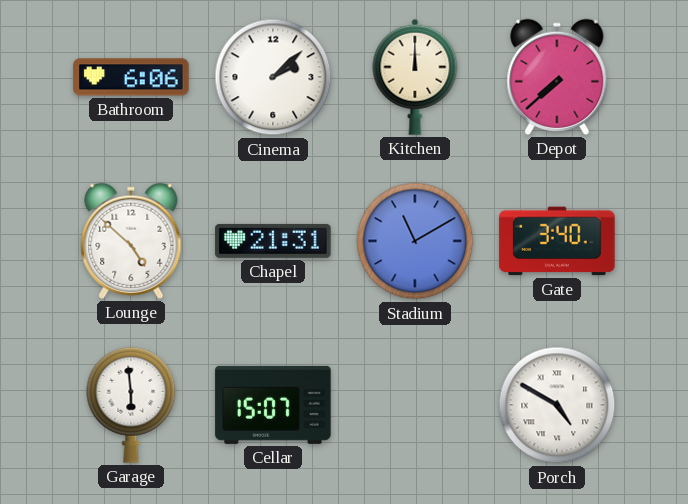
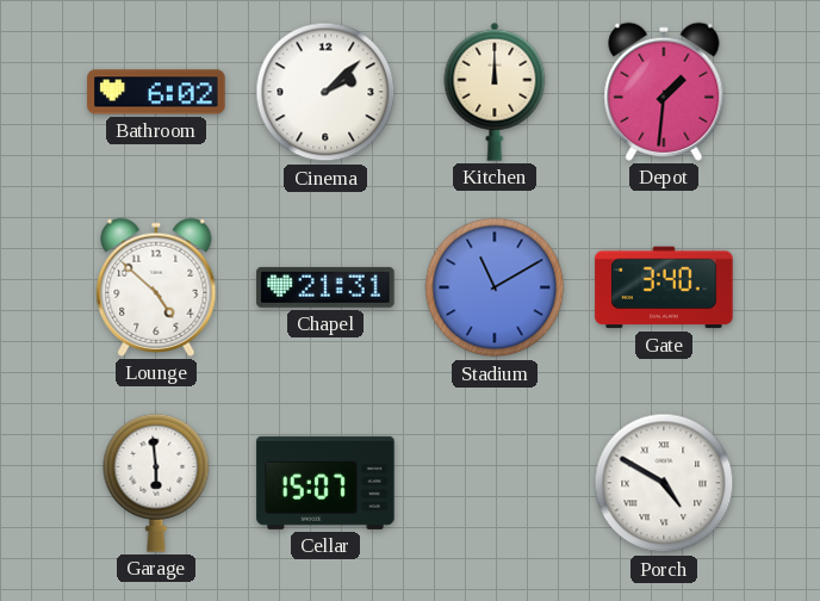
Bathroom: 6:06 -> 6:02 (156, 92)
Depot: 7:38 -> 1:31 (664, 92)
